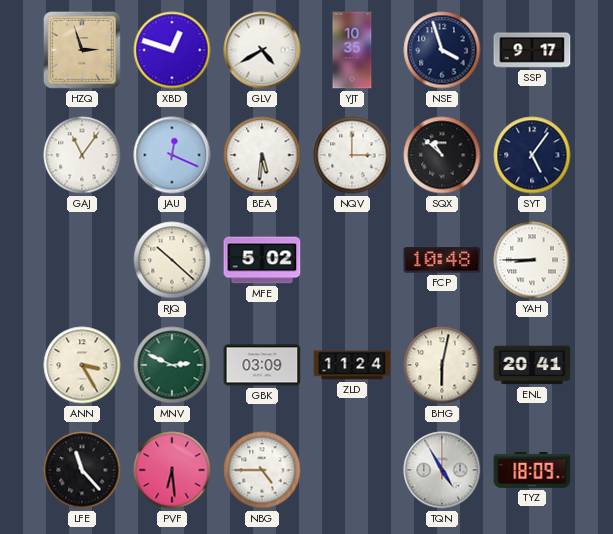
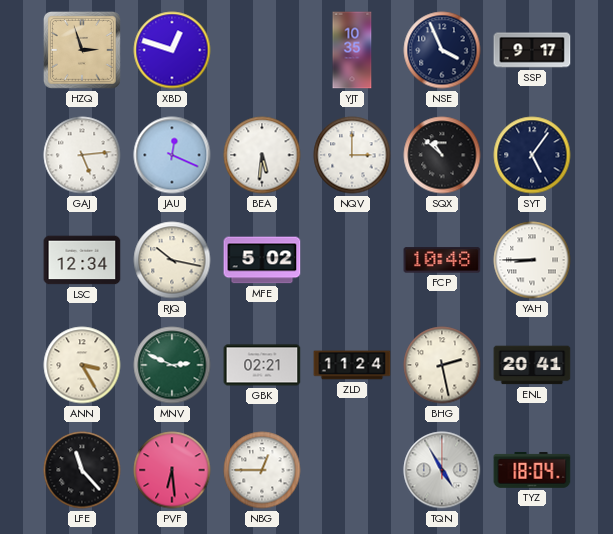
GLV: 4:40 -> none (262, 50)
NSE: 3:57 -> 3:56 (442, 50)
GAJ: 11:06 -> 5:14 (82, 155)
LSC: none -> 12:34 (82, 260)
RJQ: 10:22 -> 10:17 (172, 260)
GBK: 03:09 -> 02:21 (262, 365)
BHG: 6:02 -> 2:28 (442, 365)
NBG: 4:45 -> 12:45 (262, 470)
TYZ: 18:09 -> 18:04 (532, 470)
